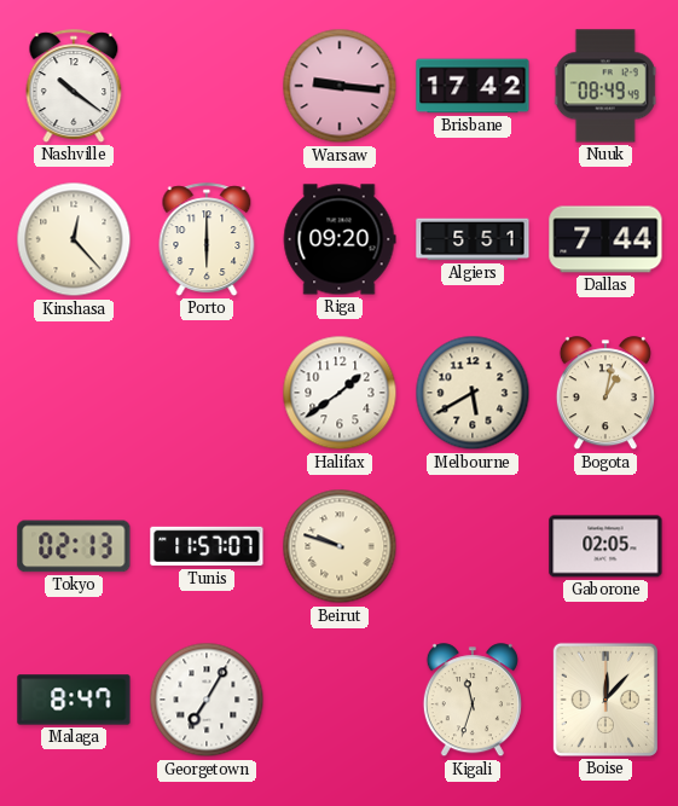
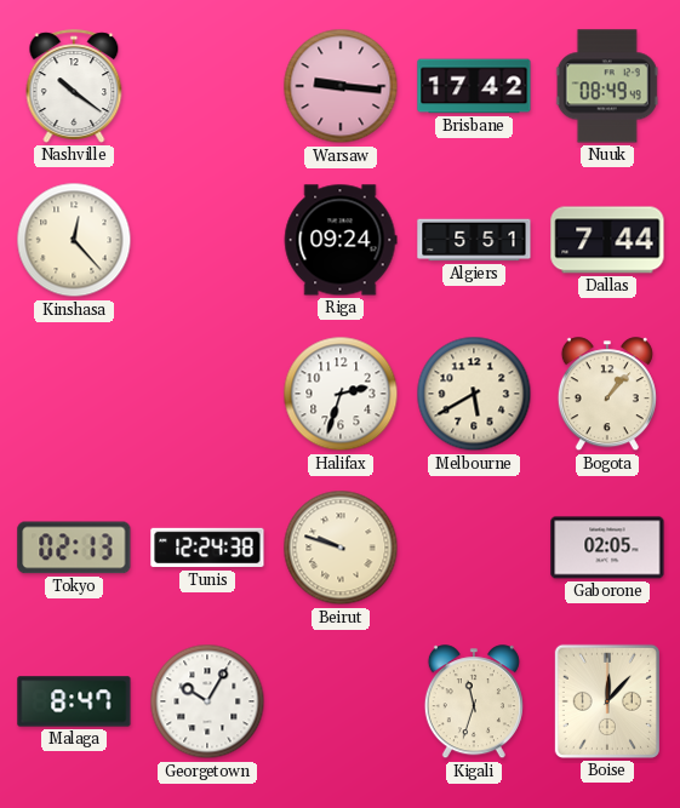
Porto: 6:00 -> none (207, 239)
Riga: 09:20 -> 09:24 (341, 240)
Halifax: 1:39 -> 2:33 (341, 394)
Bogota: 1:02 -> 1:07 (607, 395)
Tunis: 11:57 -> 12:24 (207, 548)
Georgetown: 7:05 -> 10:05 (207, 701)
